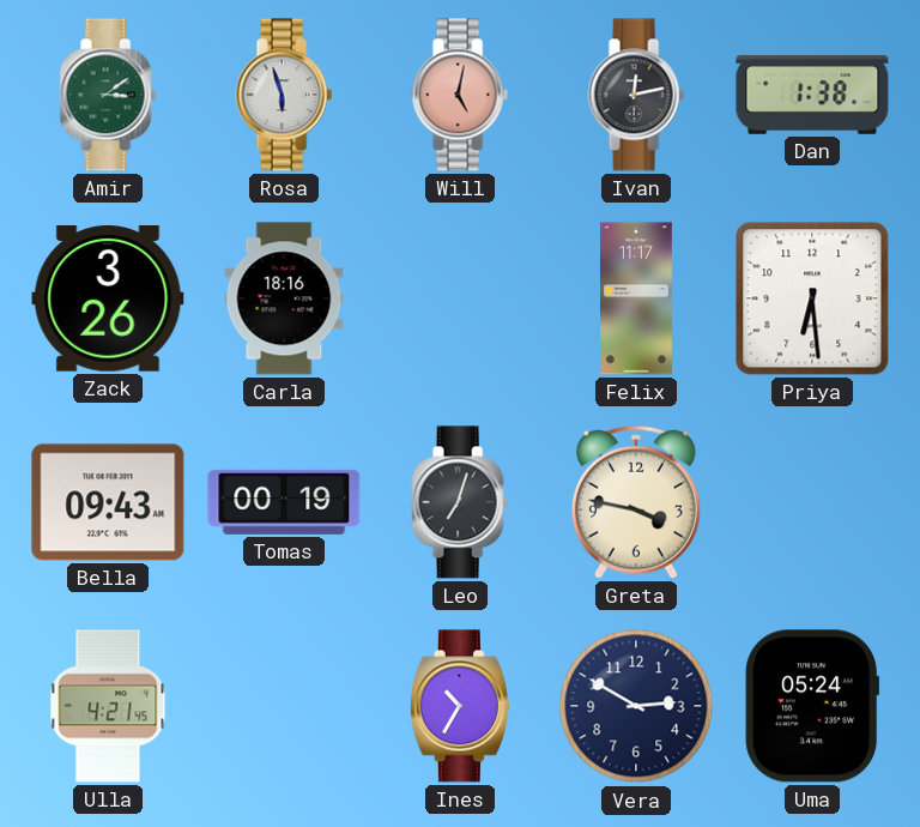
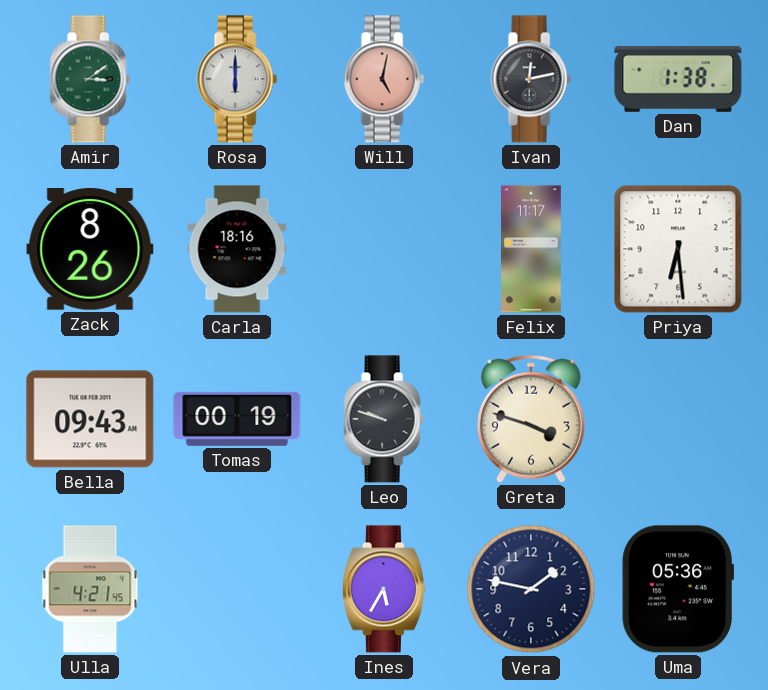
Rosa: 5:57 -> 6:00 (237, 79)
Zack: 3:26 -> 8:26 (90, 250)
Leo: 7:03 -> 9:48 (384, 419)
Greta: 3:47 -> 3:48 (531, 419)
Ines: 10:35 -> 5:35 (384, 589)
Vera: 2:50 -> 1:47 (531, 589)
Uma: 05:24 -> 05:36 (677, 589)
